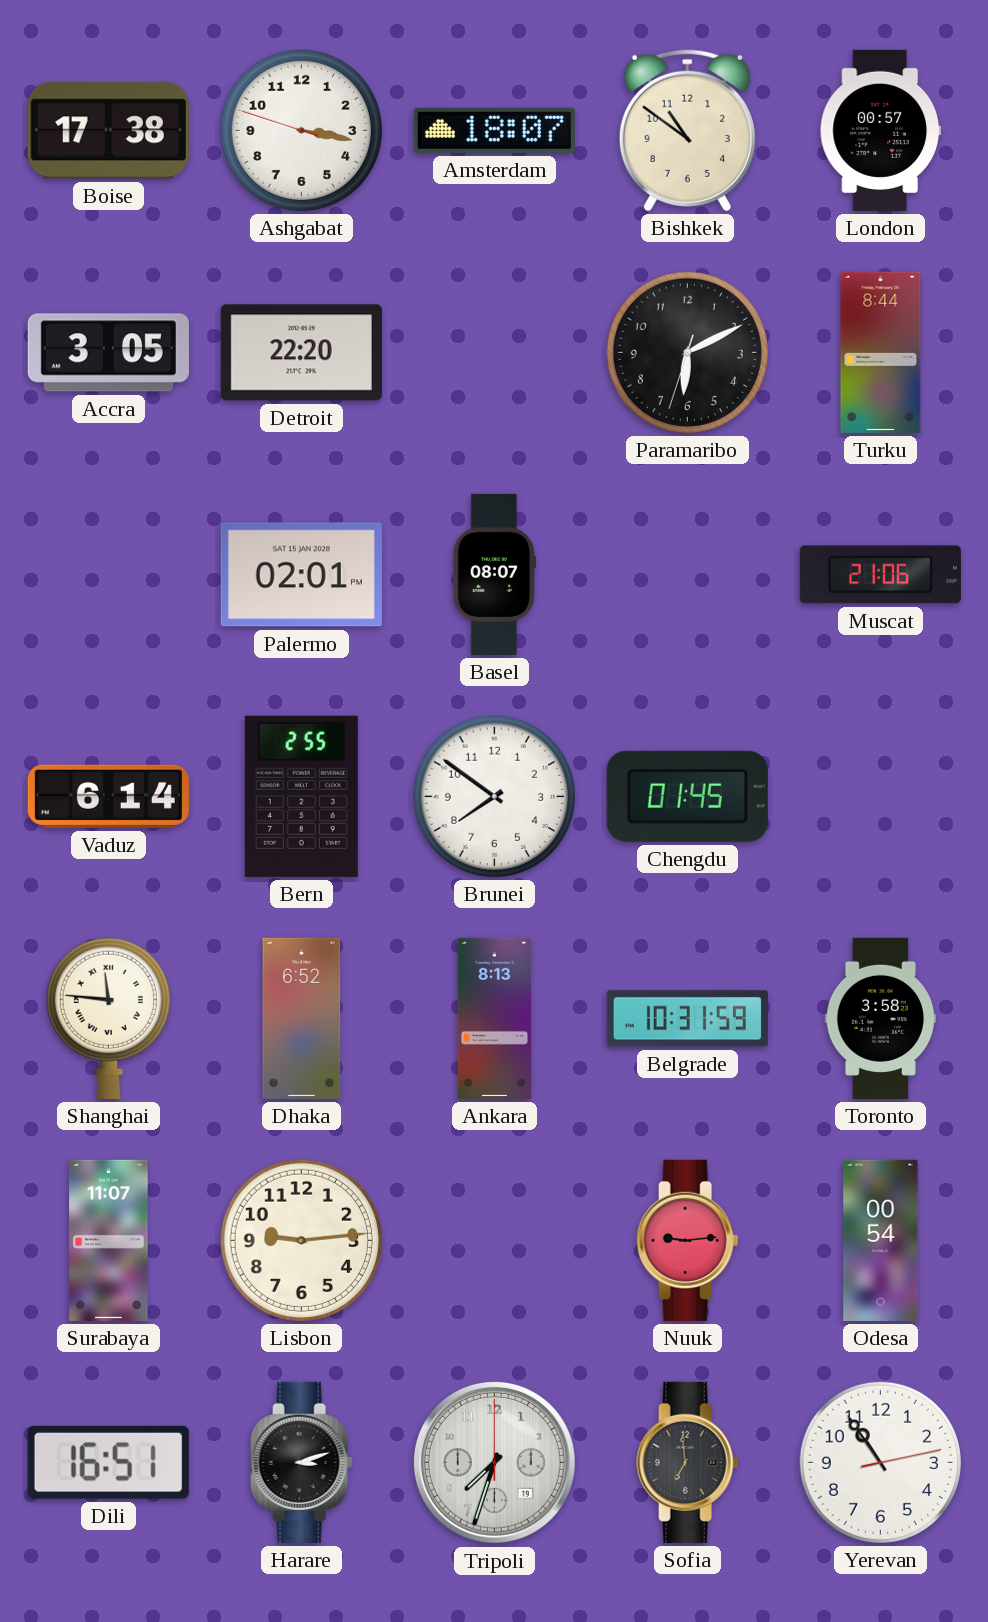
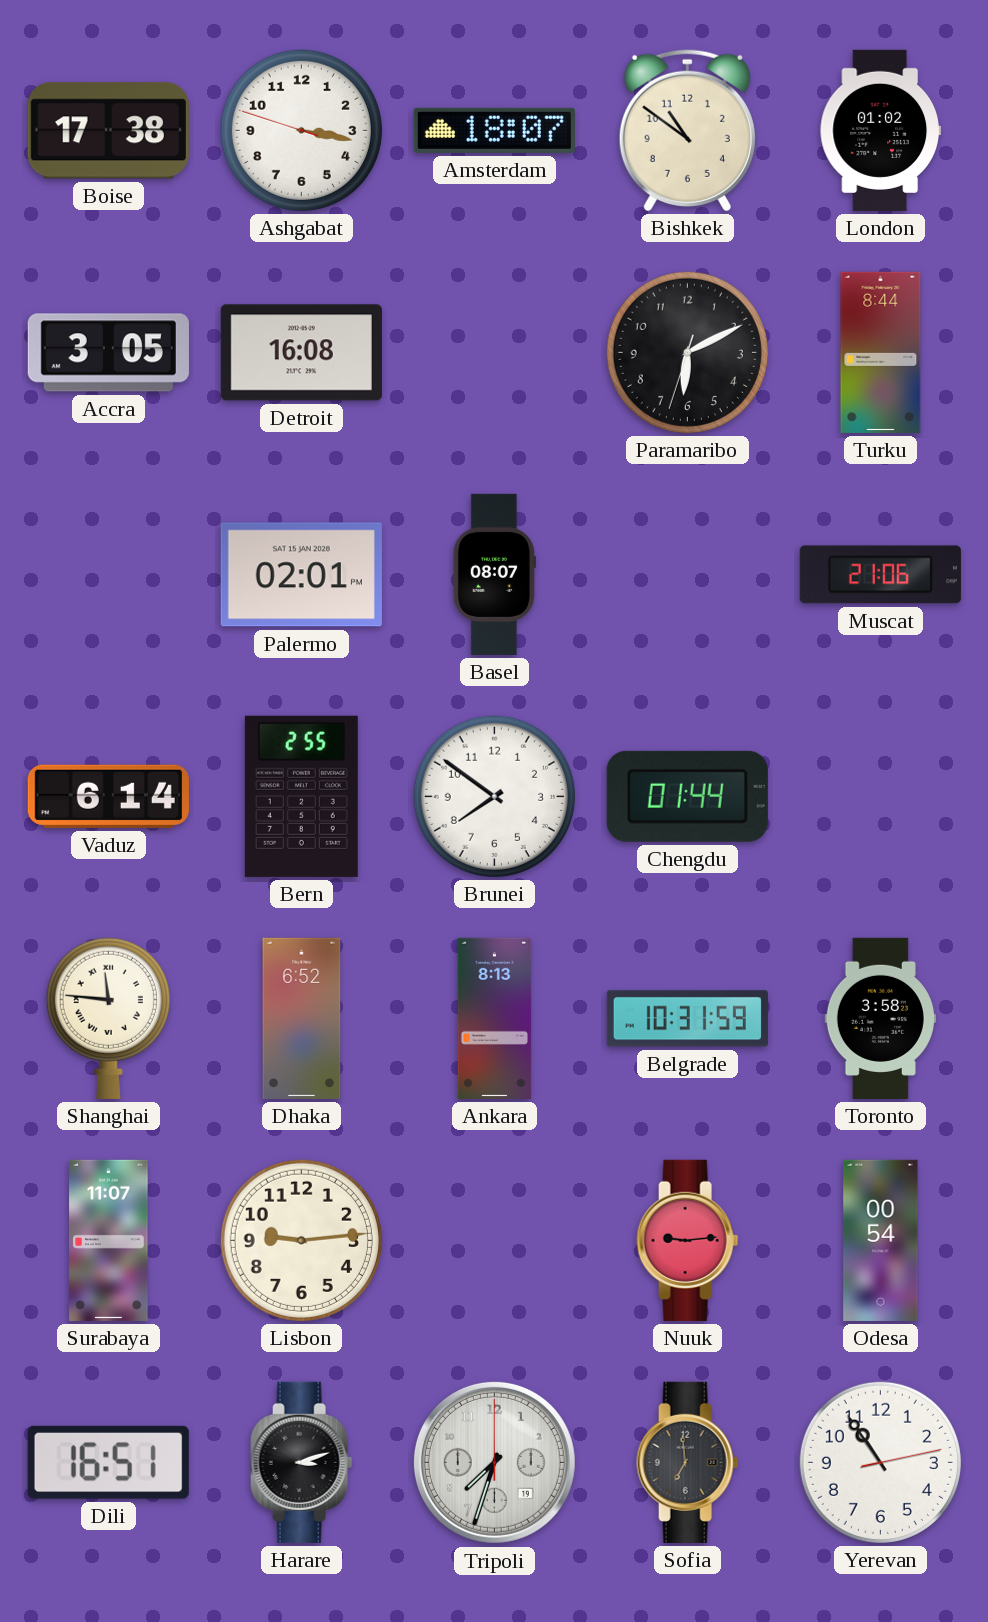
London: 00:57 -> 01:02 (880, 130)
Detroit: 22:20 -> 16:08 (301, 353)
Chengdu: 01:45 -> 01:44 (687, 796)
